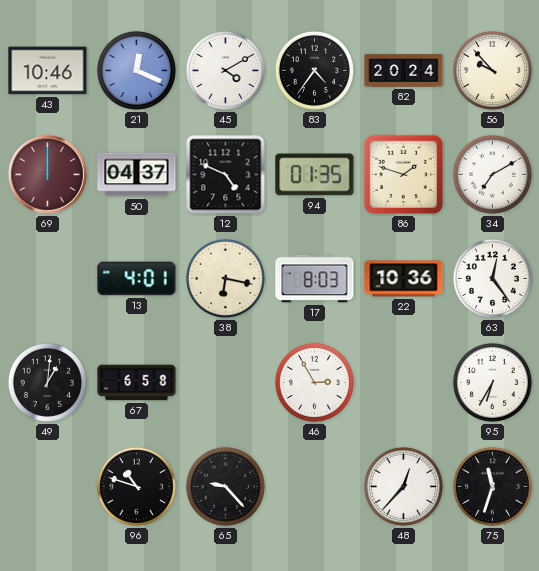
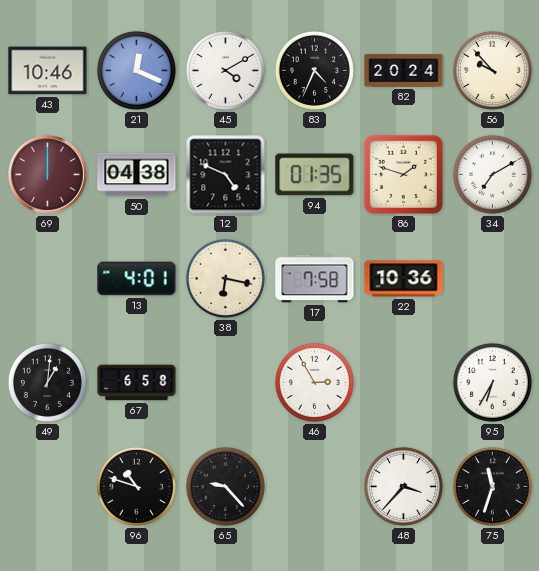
83: 4:36 -> 4:34 (314, 70)
50: 04:37 -> 04:38 (137, 175)
17: 8:03 -> 7:58 (315, 279)
63: 12:24 -> none (492, 278)
48: 12:37 -> 3:37 (403, 486)
